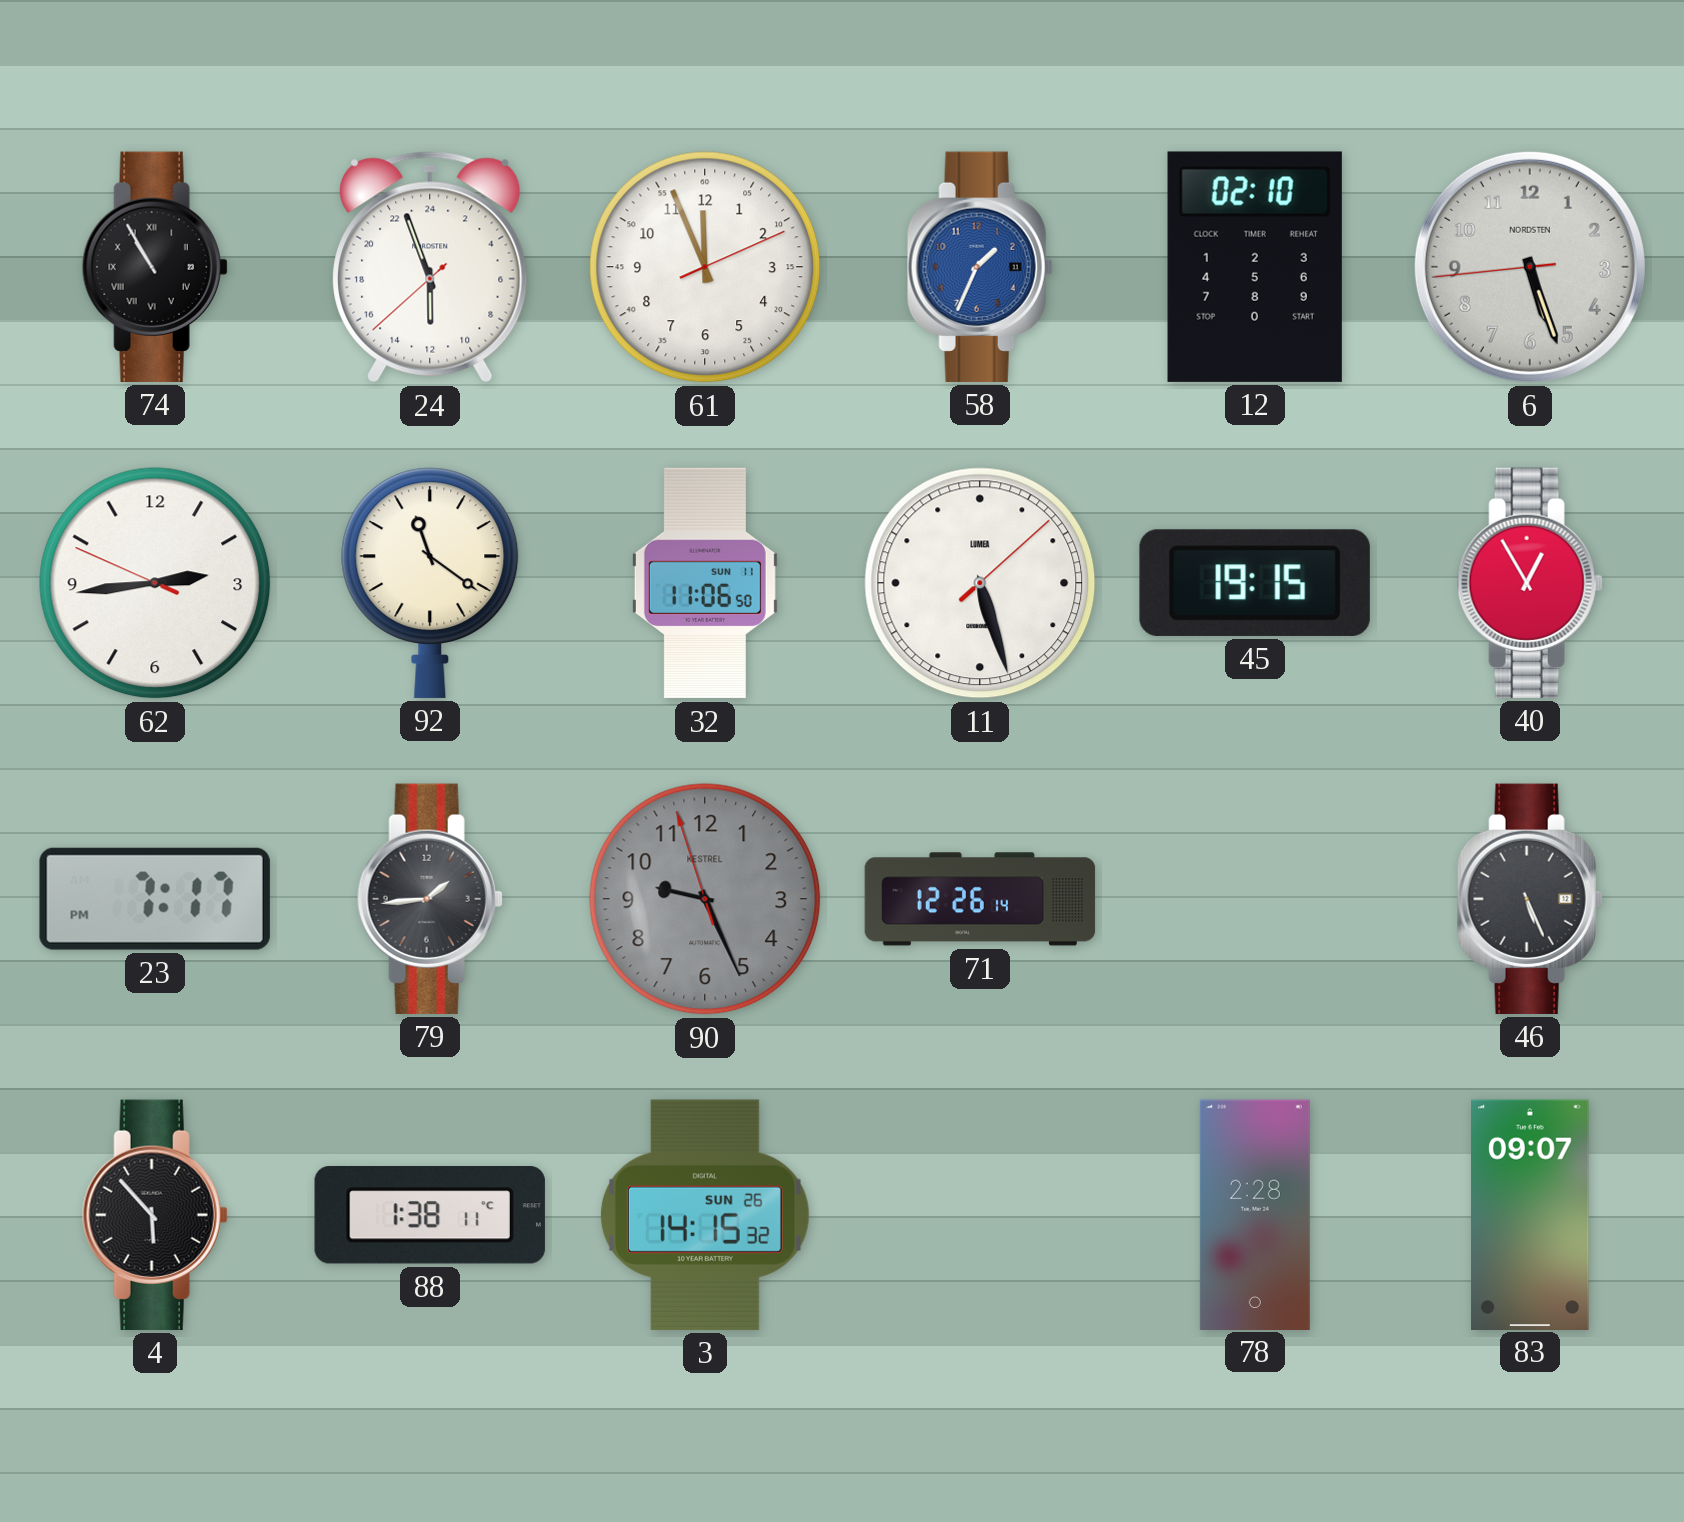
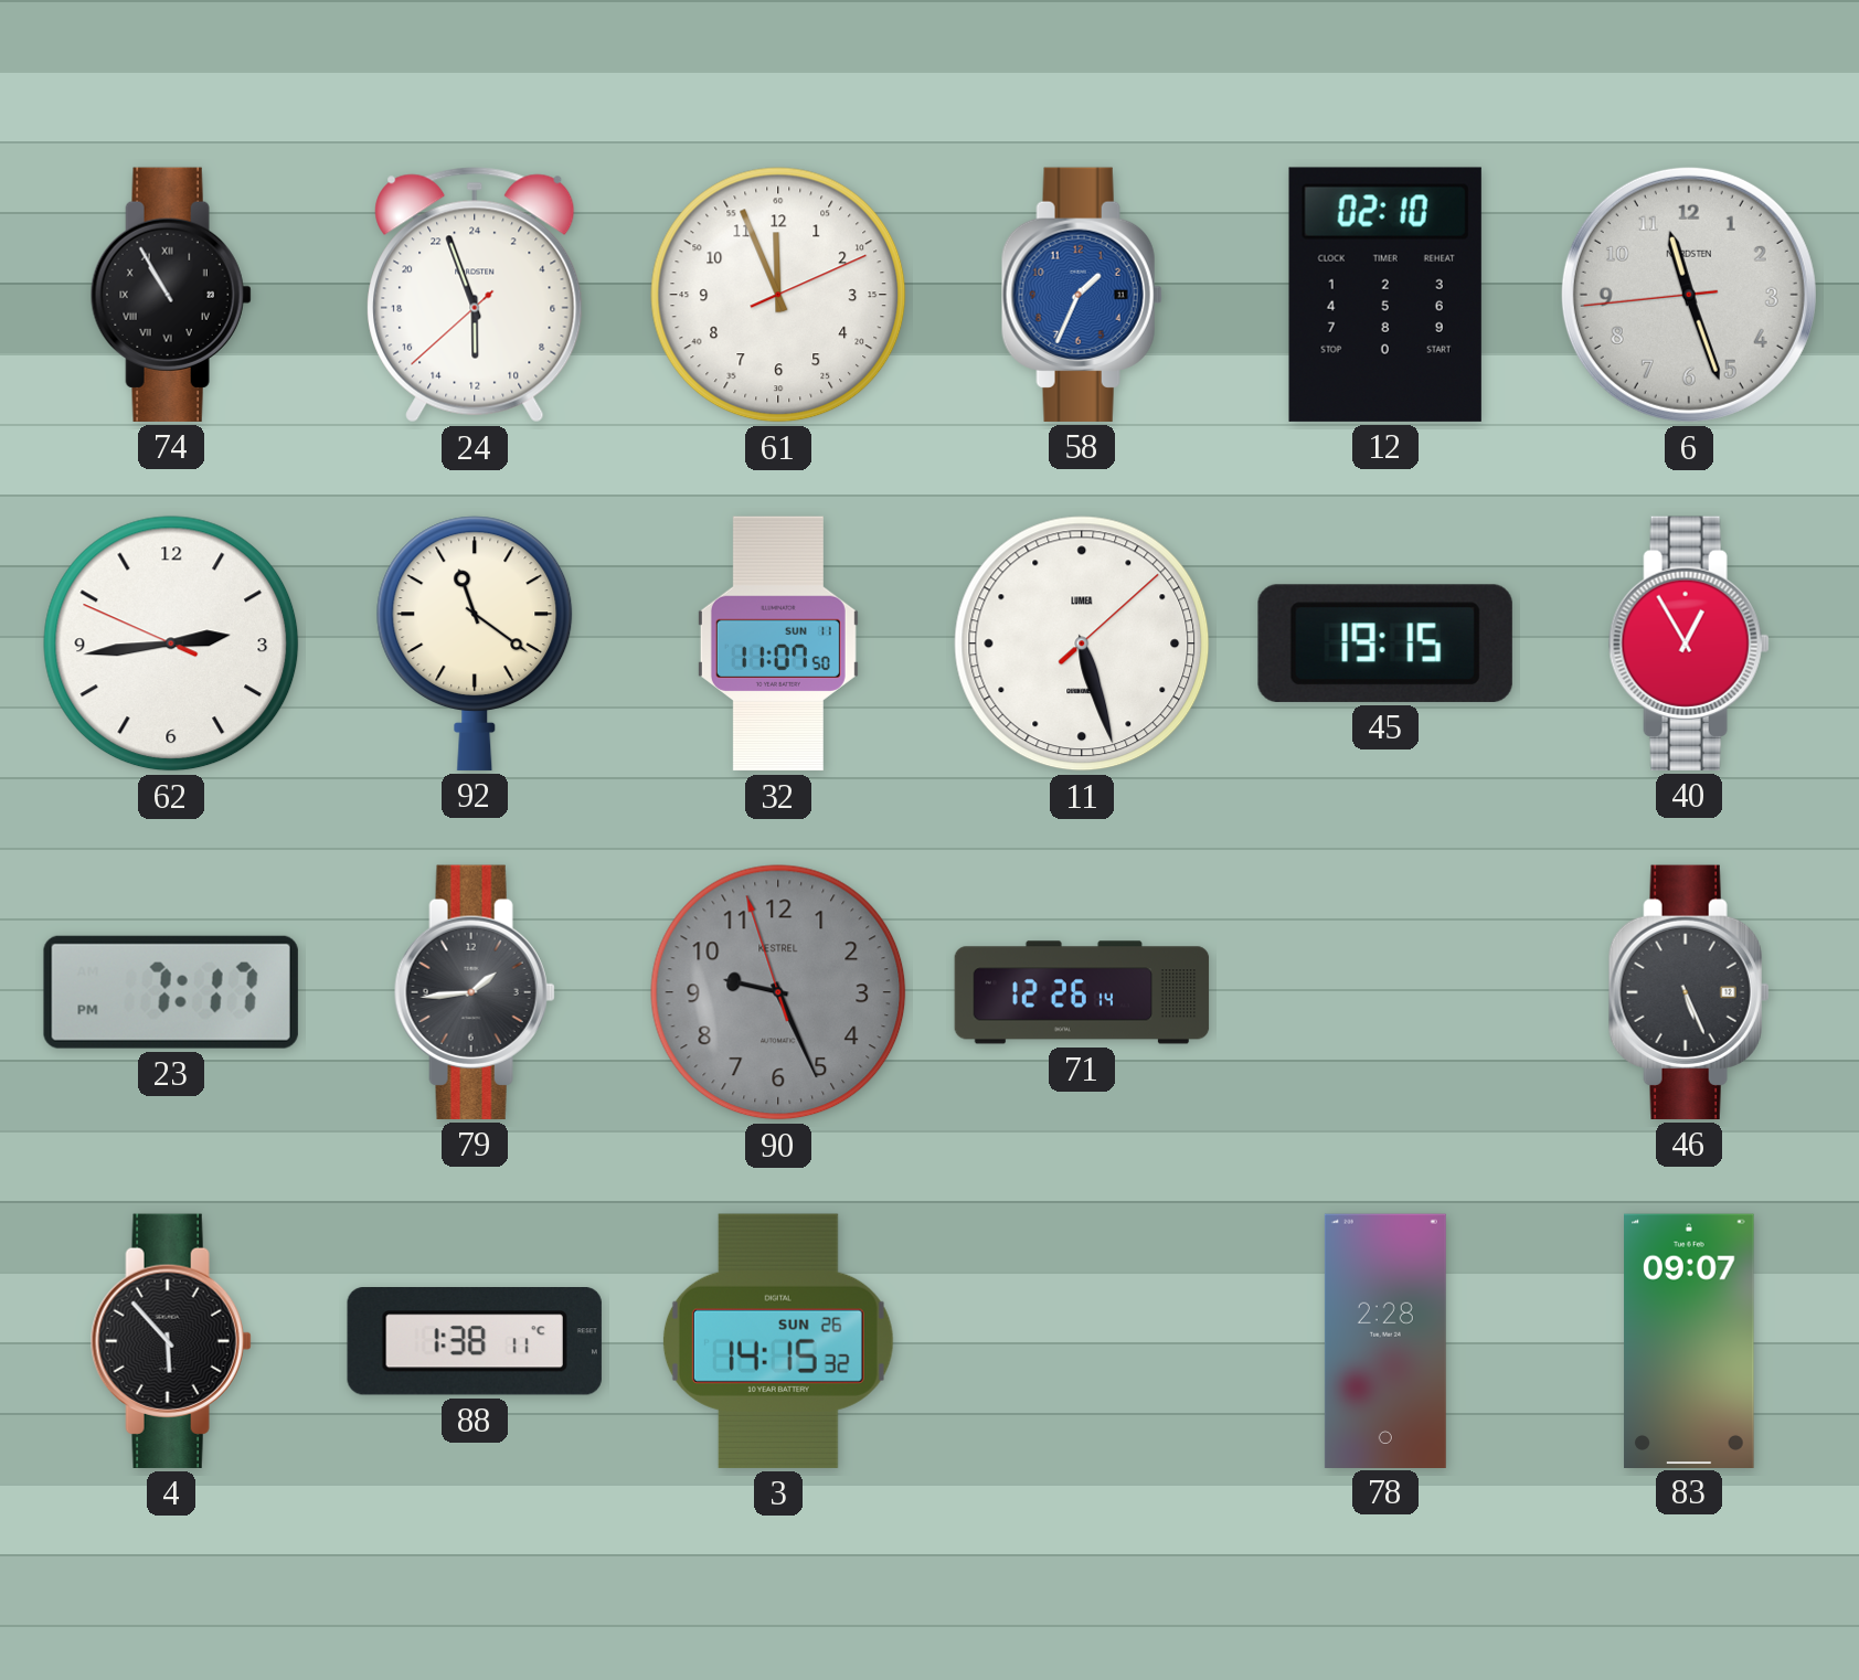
6: 5:26 -> 11:26 (1689, 295)
32: 11:06 -> 11:07 (778, 644)
